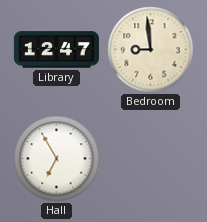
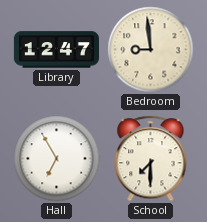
School: none -> 7:30 (151, 159)
